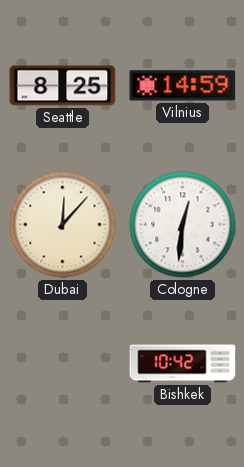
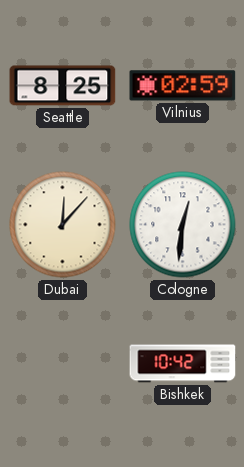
Vilnius: 14:59 -> 02:59 (183, 86)
